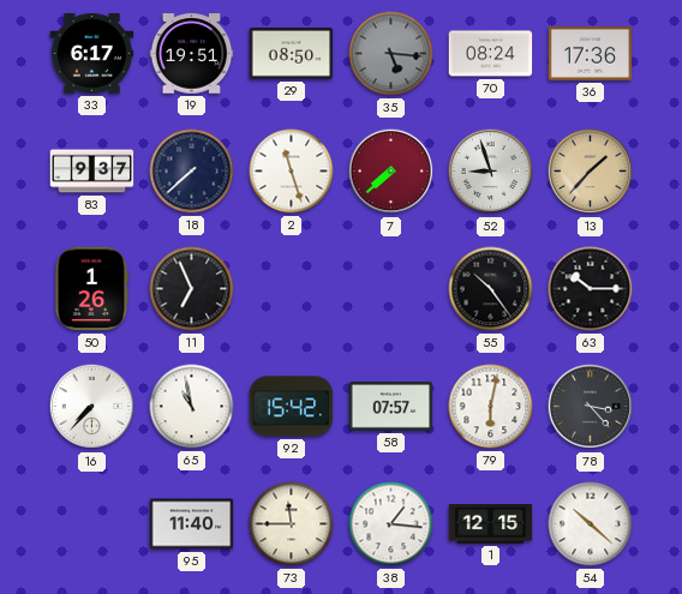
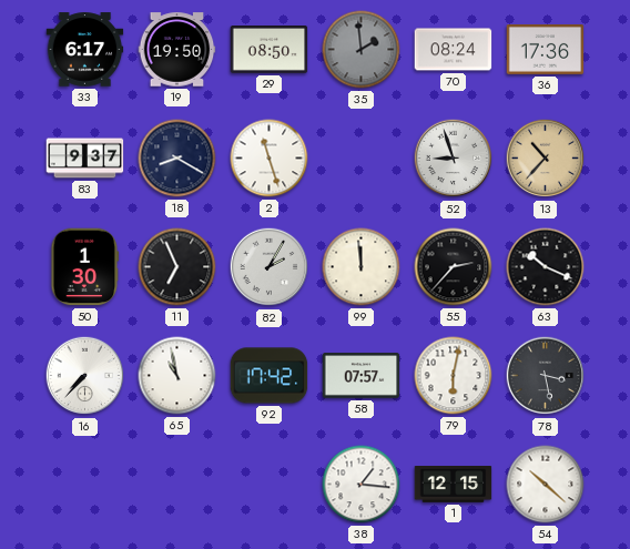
19: 19:51 -> 19:50 (177, 50)
35: 5:16 -> 1:59 (362, 50)
18: 7:38 -> 8:20 (177, 159)
7: 7:38 -> none (391, 172)
13: 1:37 -> 10:37 (546, 159)
50: 1:26 -> 1:30 (85, 267)
82: none -> 2:05 (270, 267)
99: none -> 11:59 (362, 267)
55: 10:24 -> 2:37 (454, 267)
63: 10:15 -> 10:19 (546, 267)
92: 15:42 -> 17:42 (270, 376)
78: 3:23 -> 3:28 (546, 376)
95: 11:40 -> none (192, 524)
73: 11:45 -> none (292, 524)
